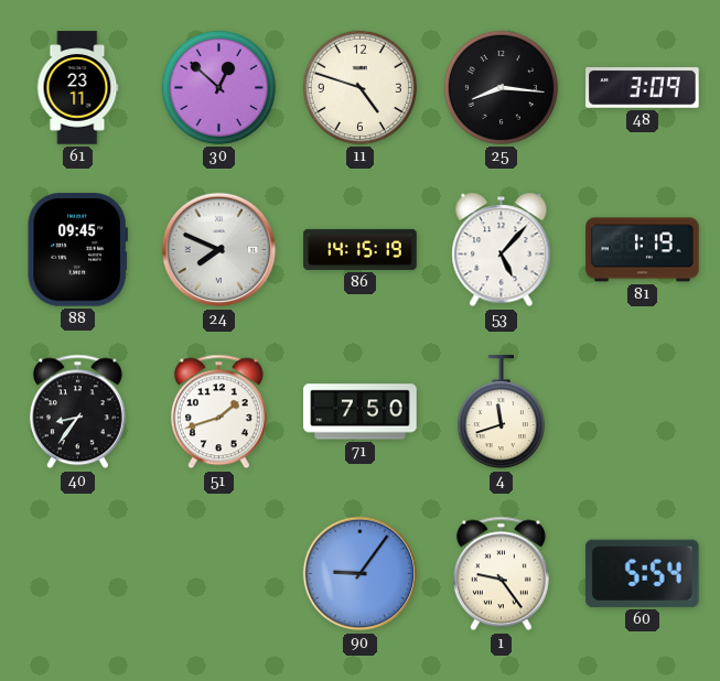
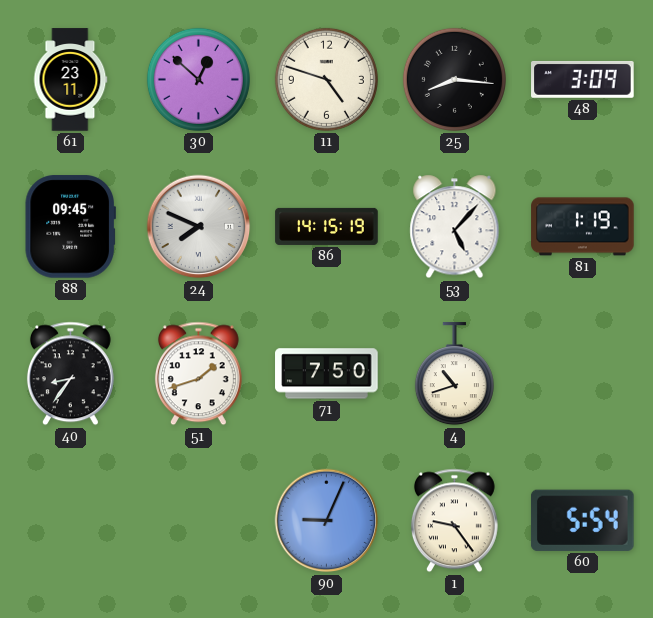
4: 11:42 -> 10:42 (454, 374)
90: 9:06 -> 9:04 (327, 521)
